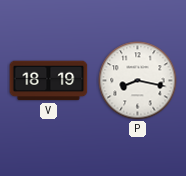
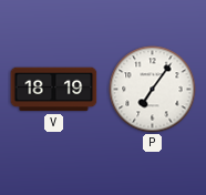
P: 8:17 -> 7:06 (153, 90)
